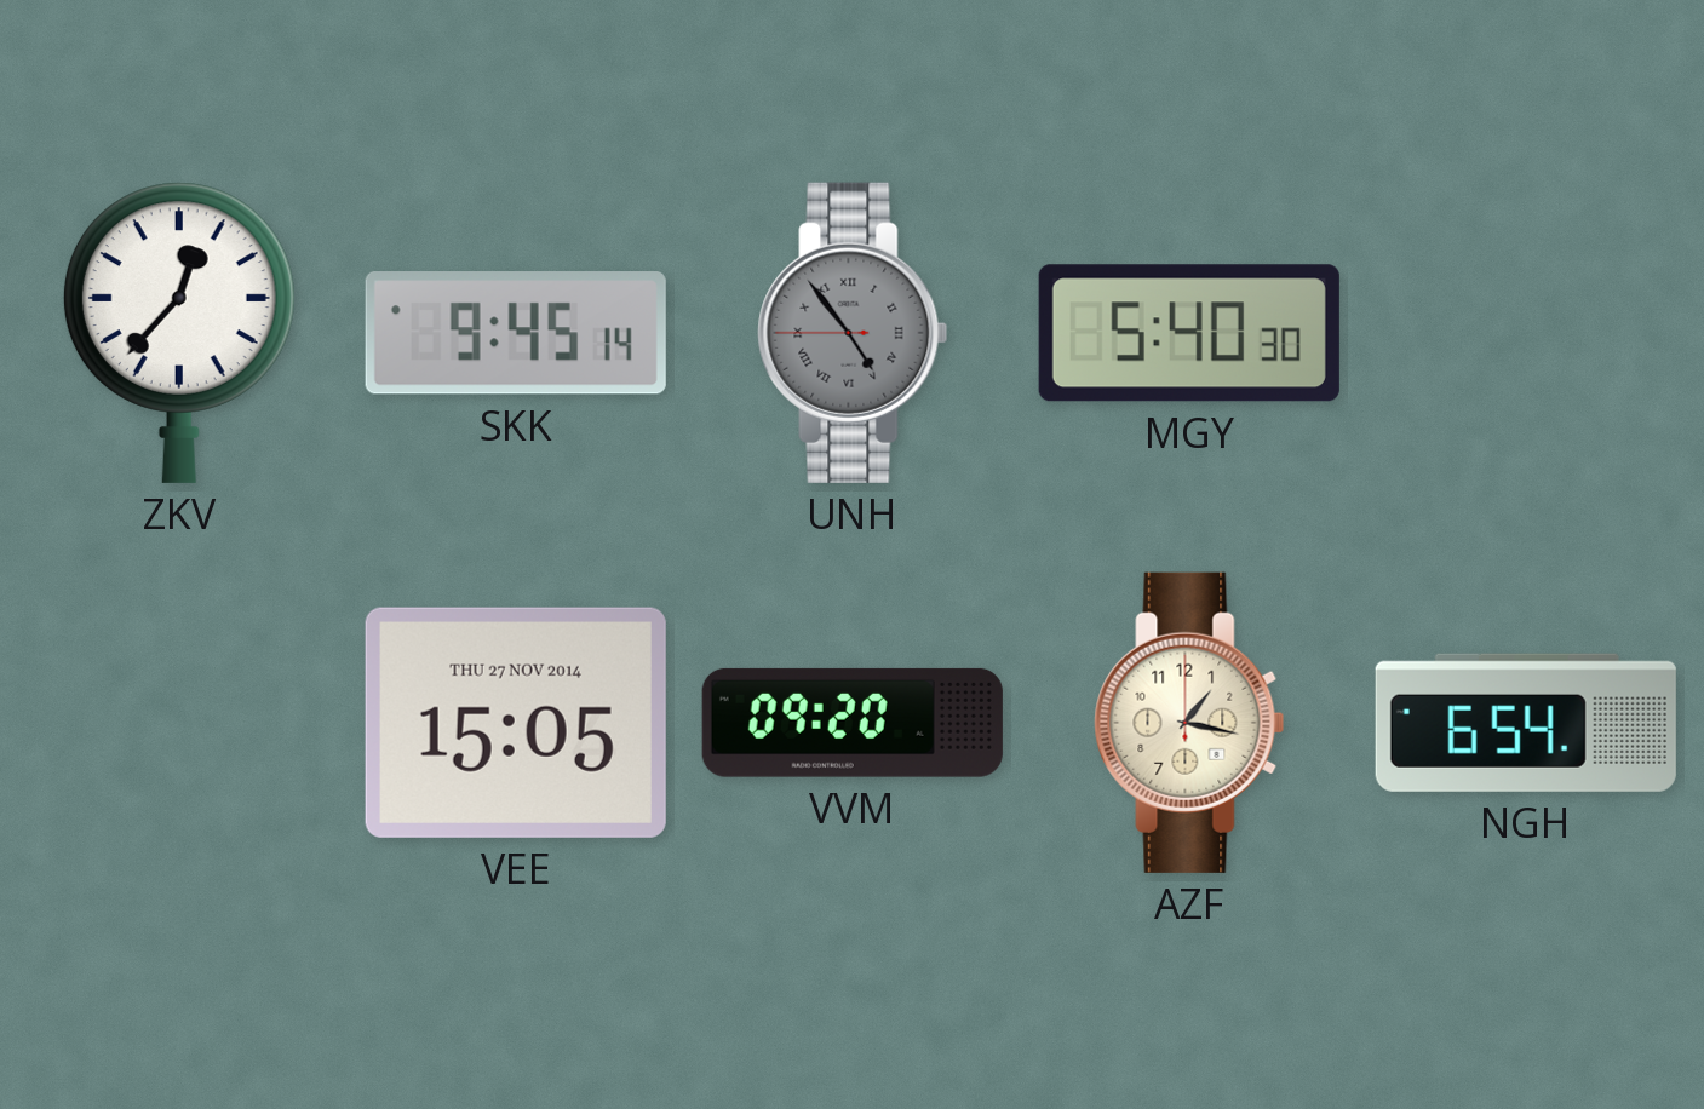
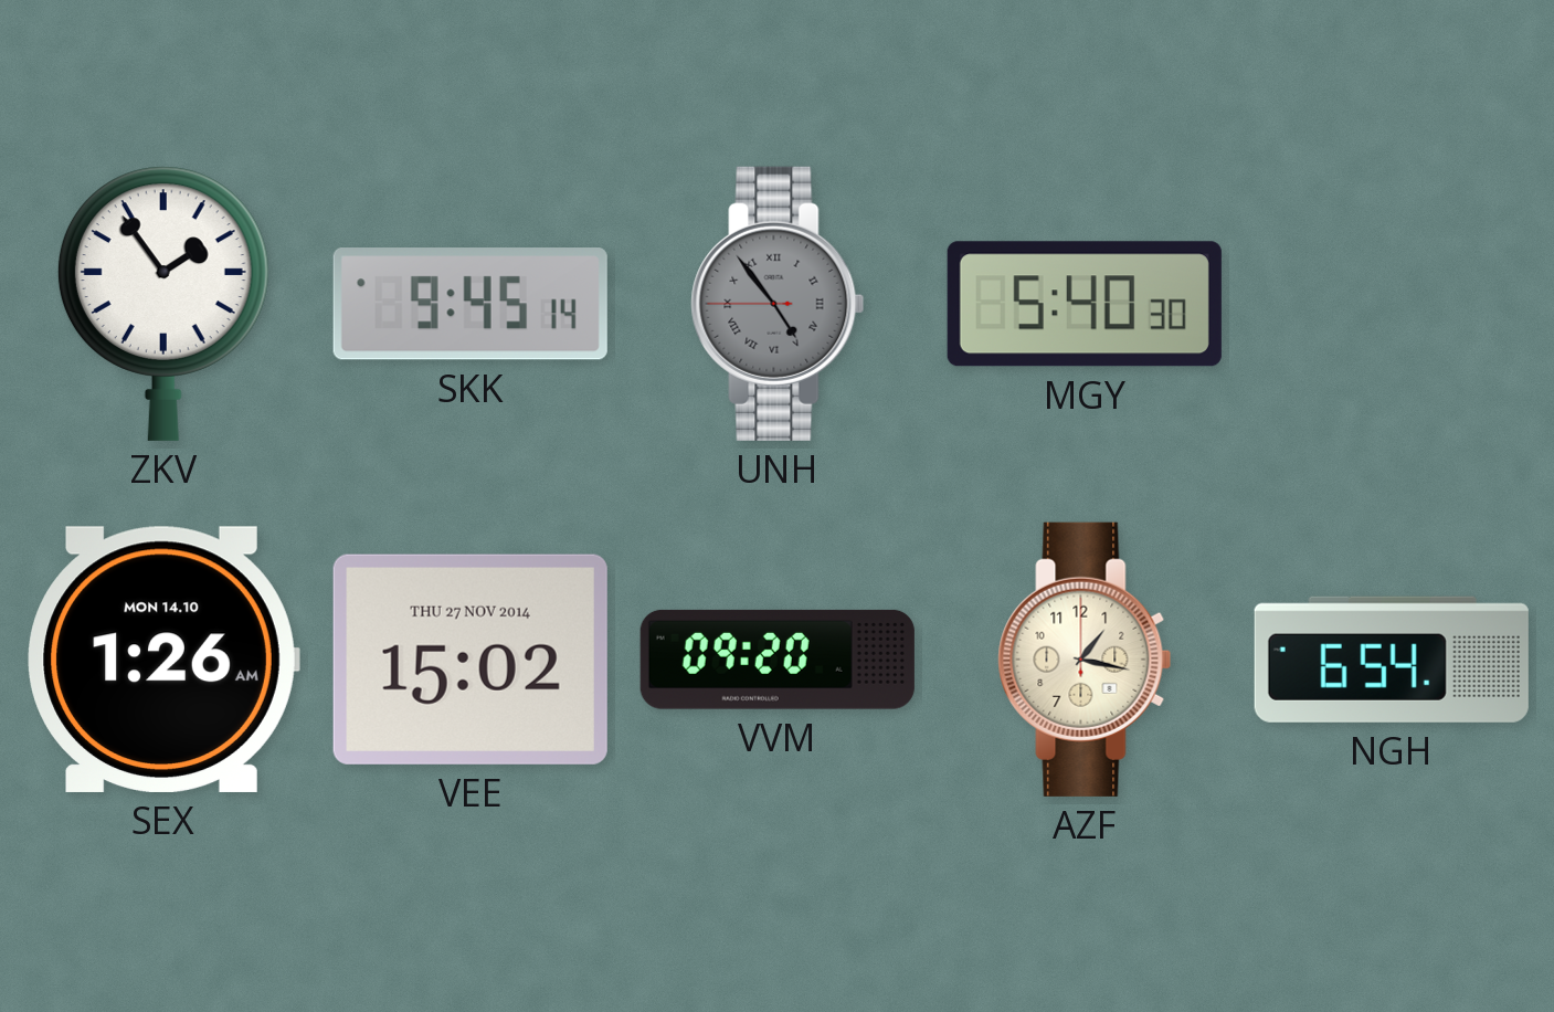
ZKV: 12:37 -> 1:54 (163, 304)
SEX: none -> 1:26 (163, 660)
VEE: 15:05 -> 15:02 (471, 660)
